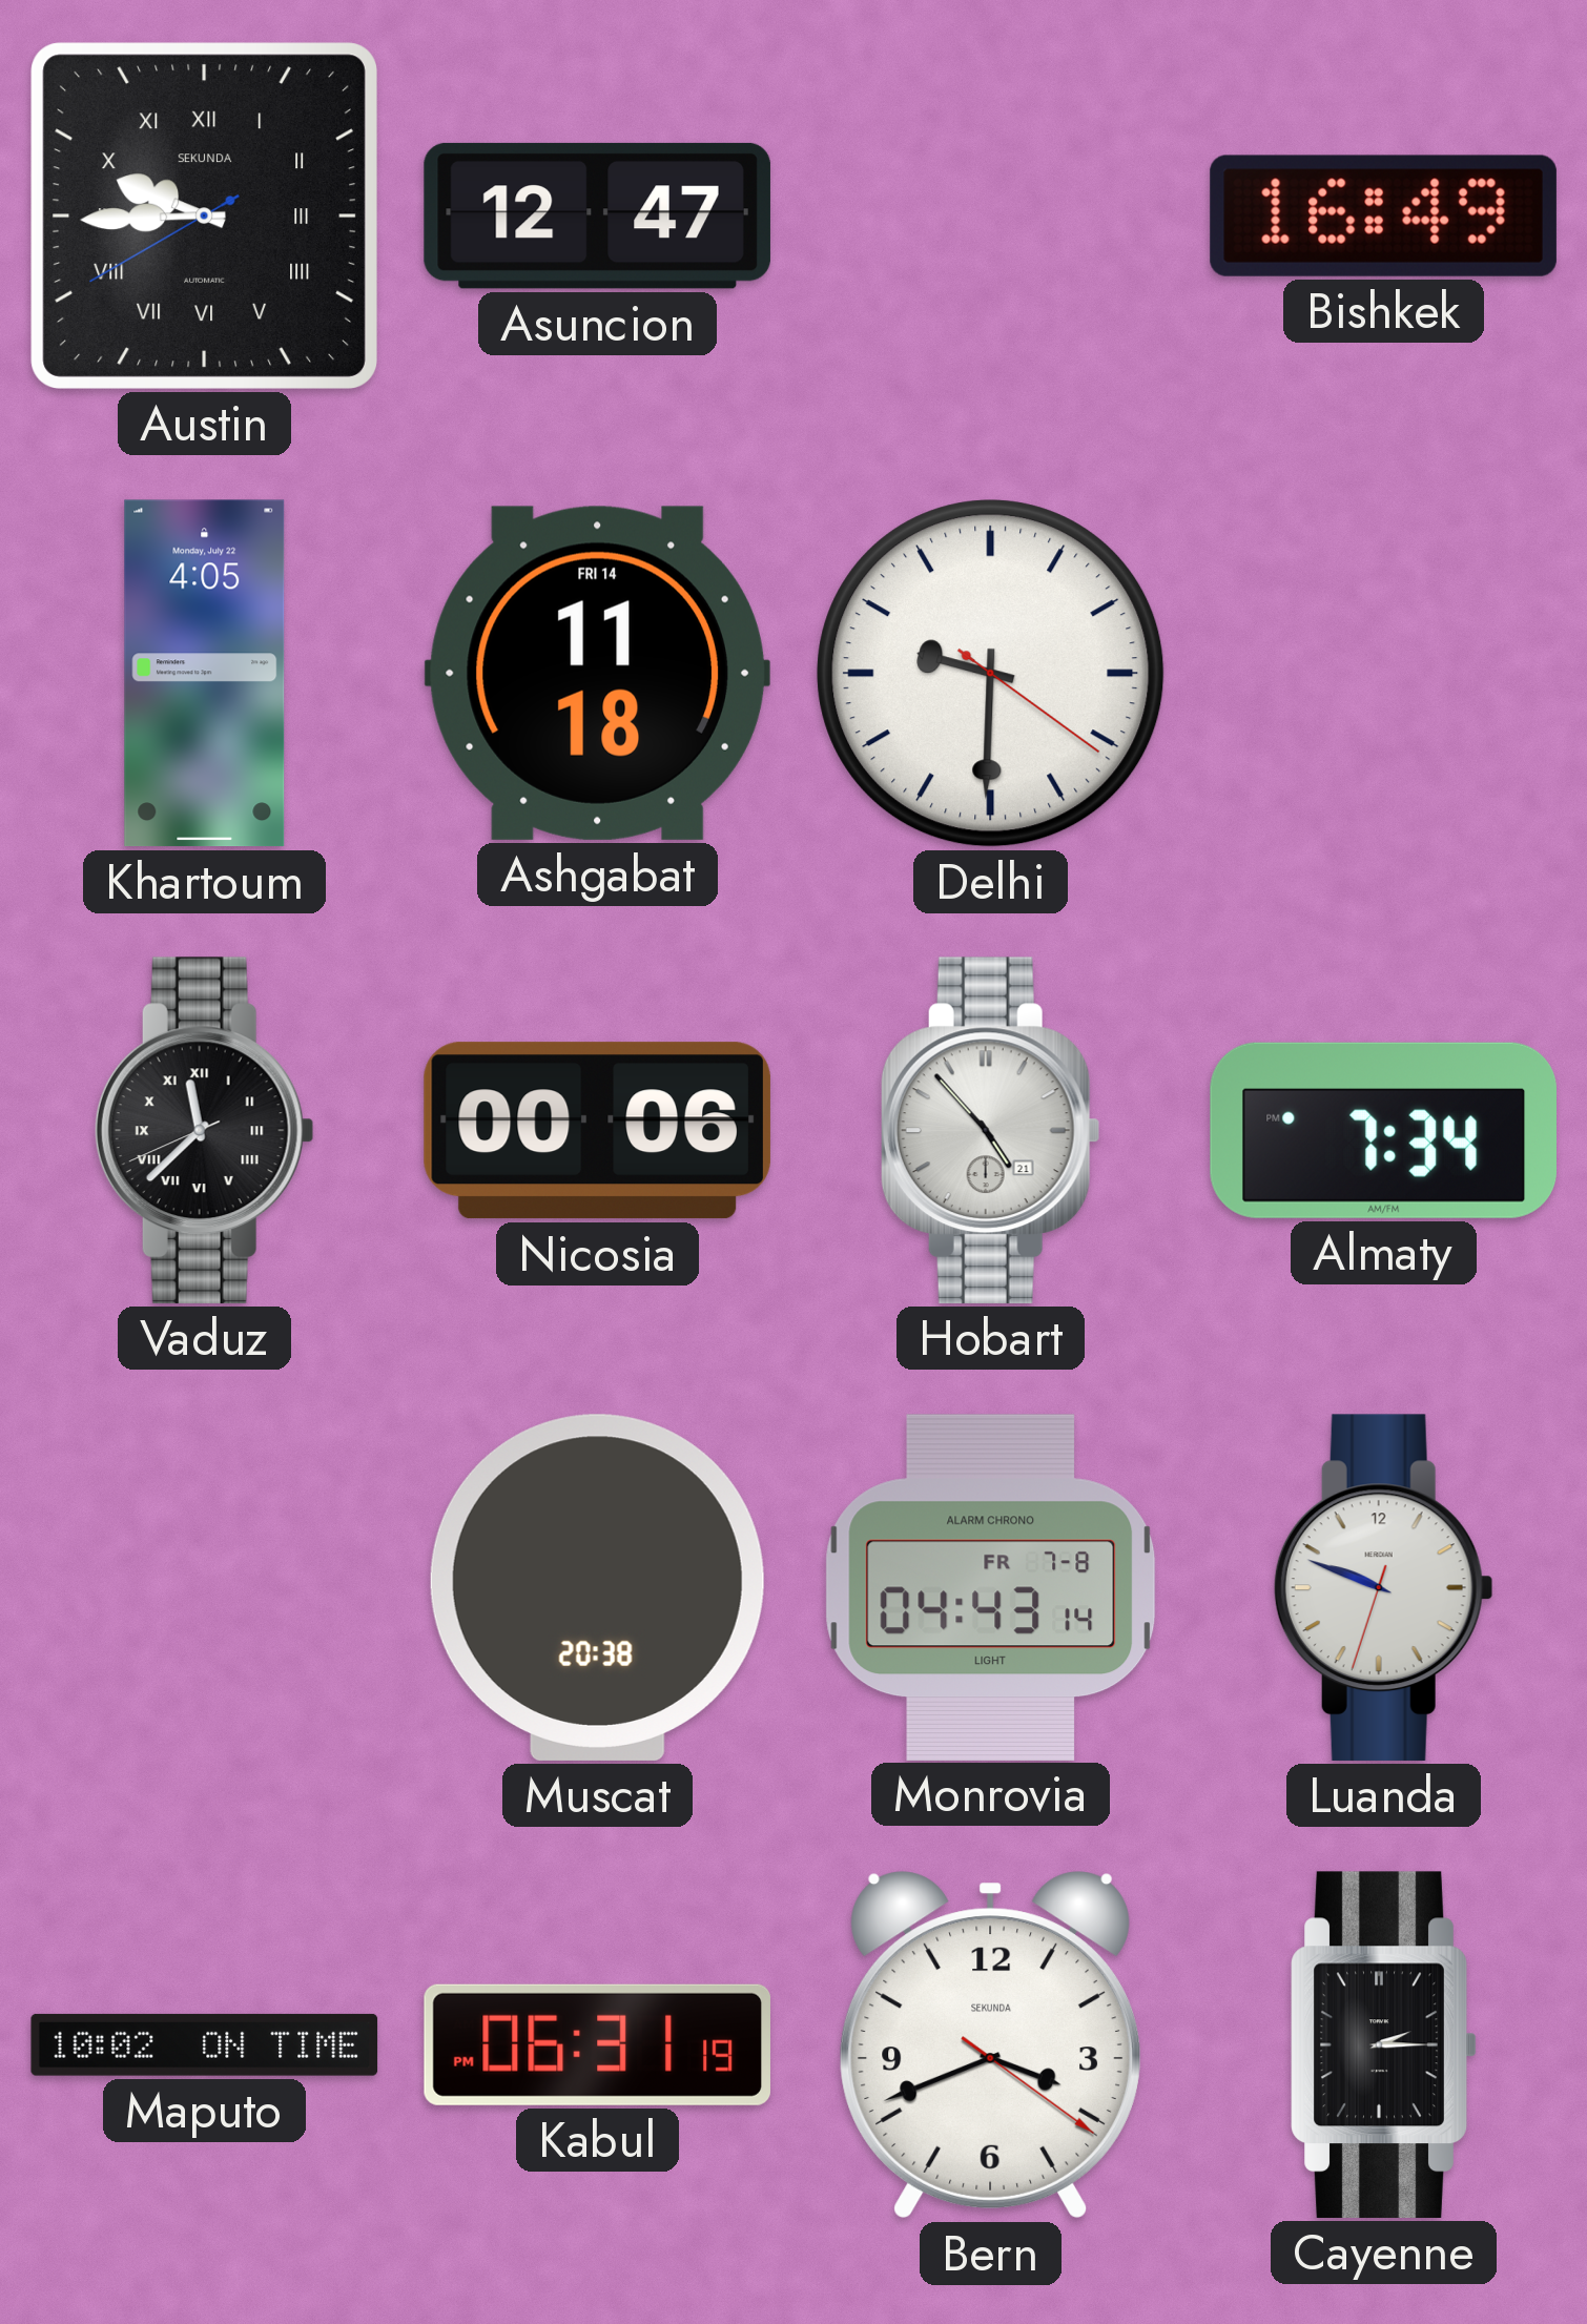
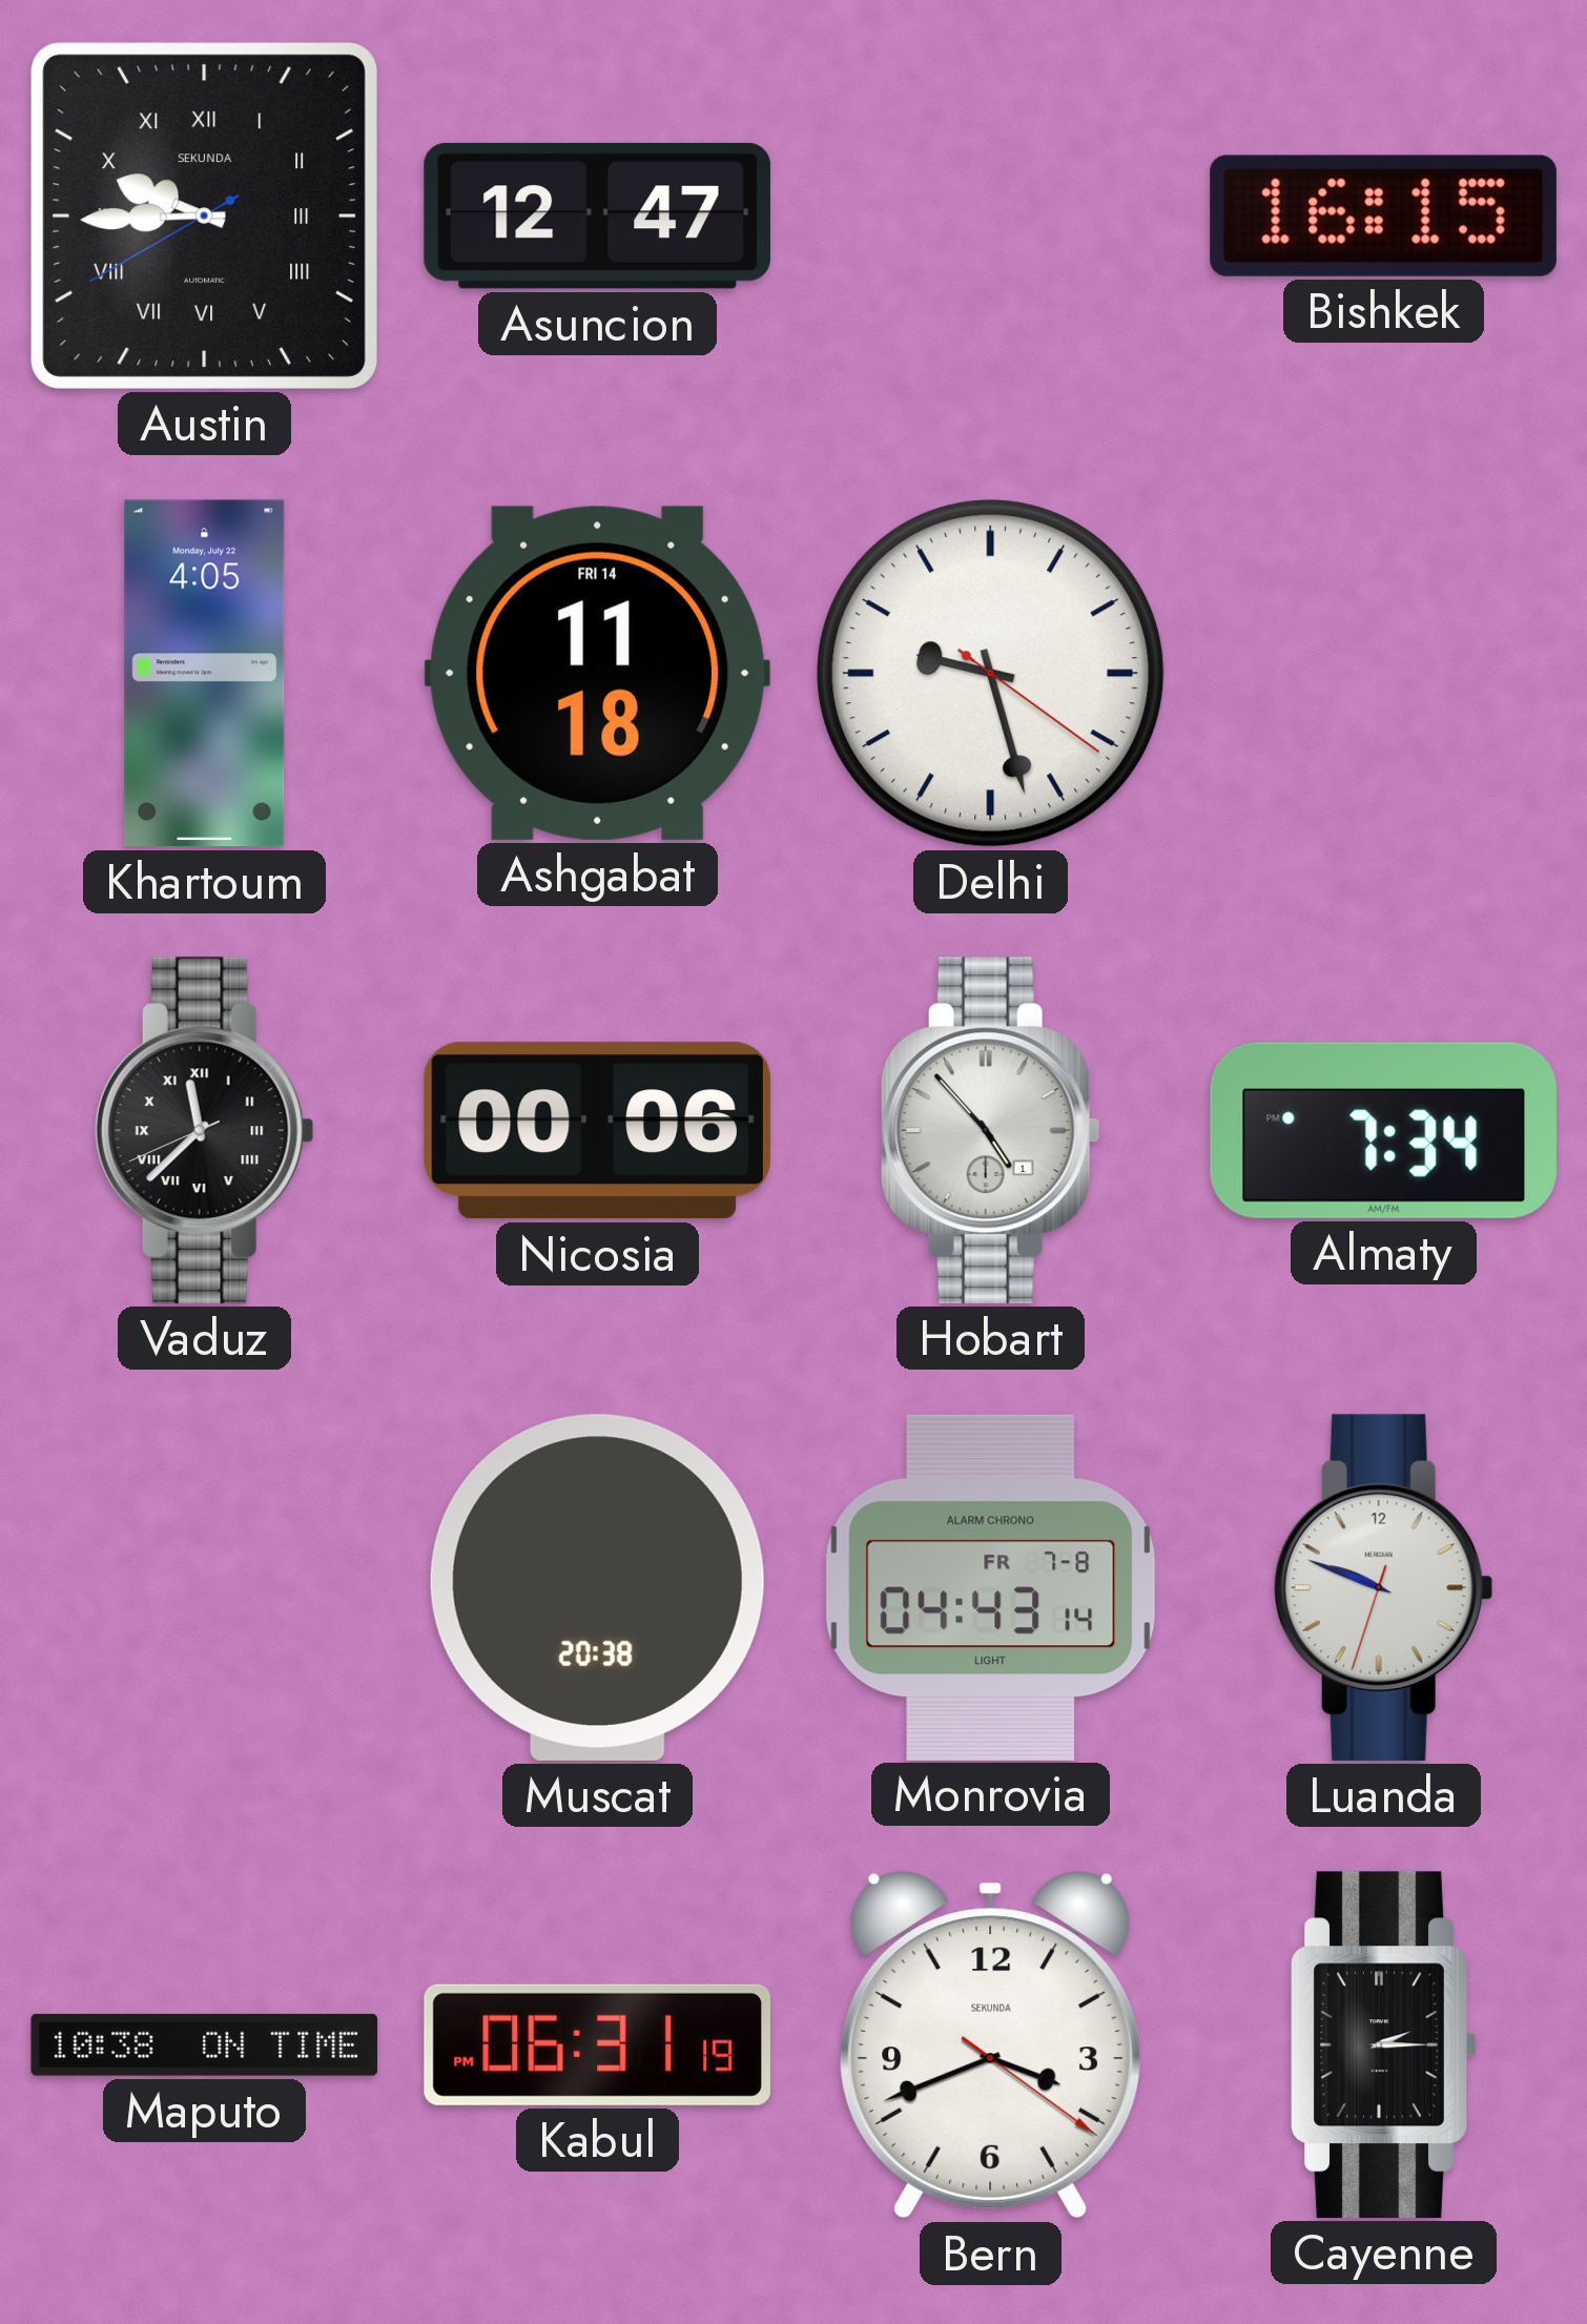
Bishkek: 16:49 -> 16:15 (1383, 215)
Delhi: 9:30 -> 9:27 (991, 674)
Hobart date: 21 -> 1 (990, 1130)
Maputo: 10:02 -> 10:38 (205, 2044)
